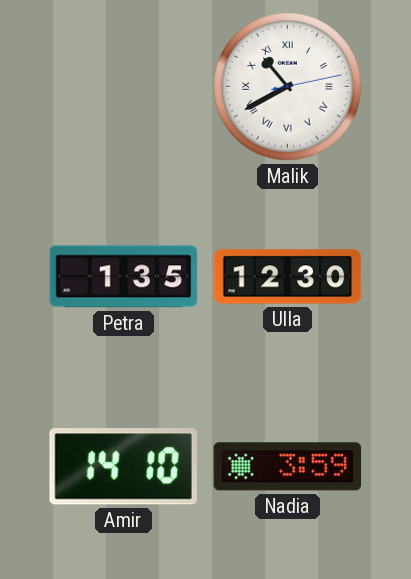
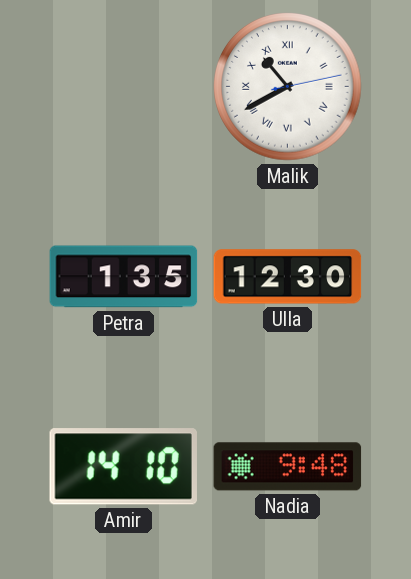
Nadia: 3:59 -> 9:48 (288, 467)
